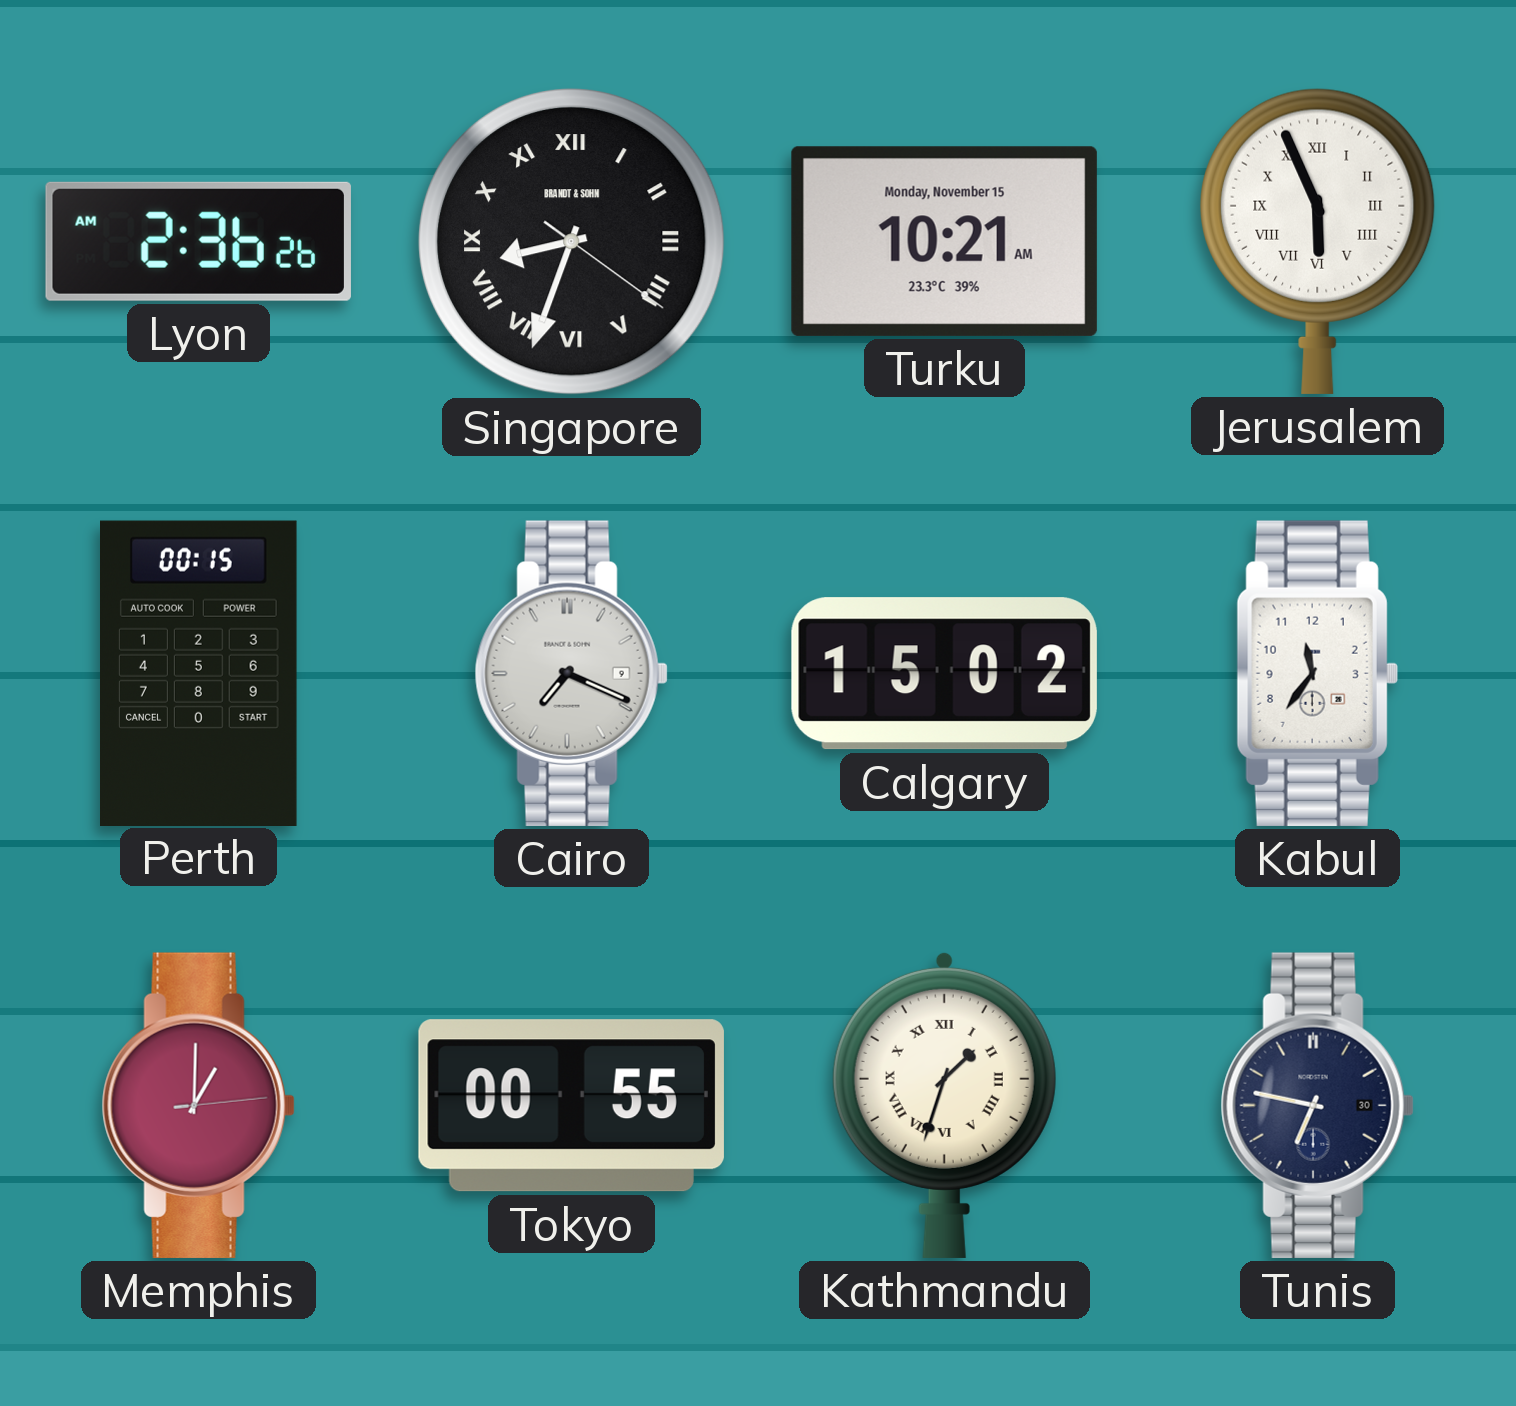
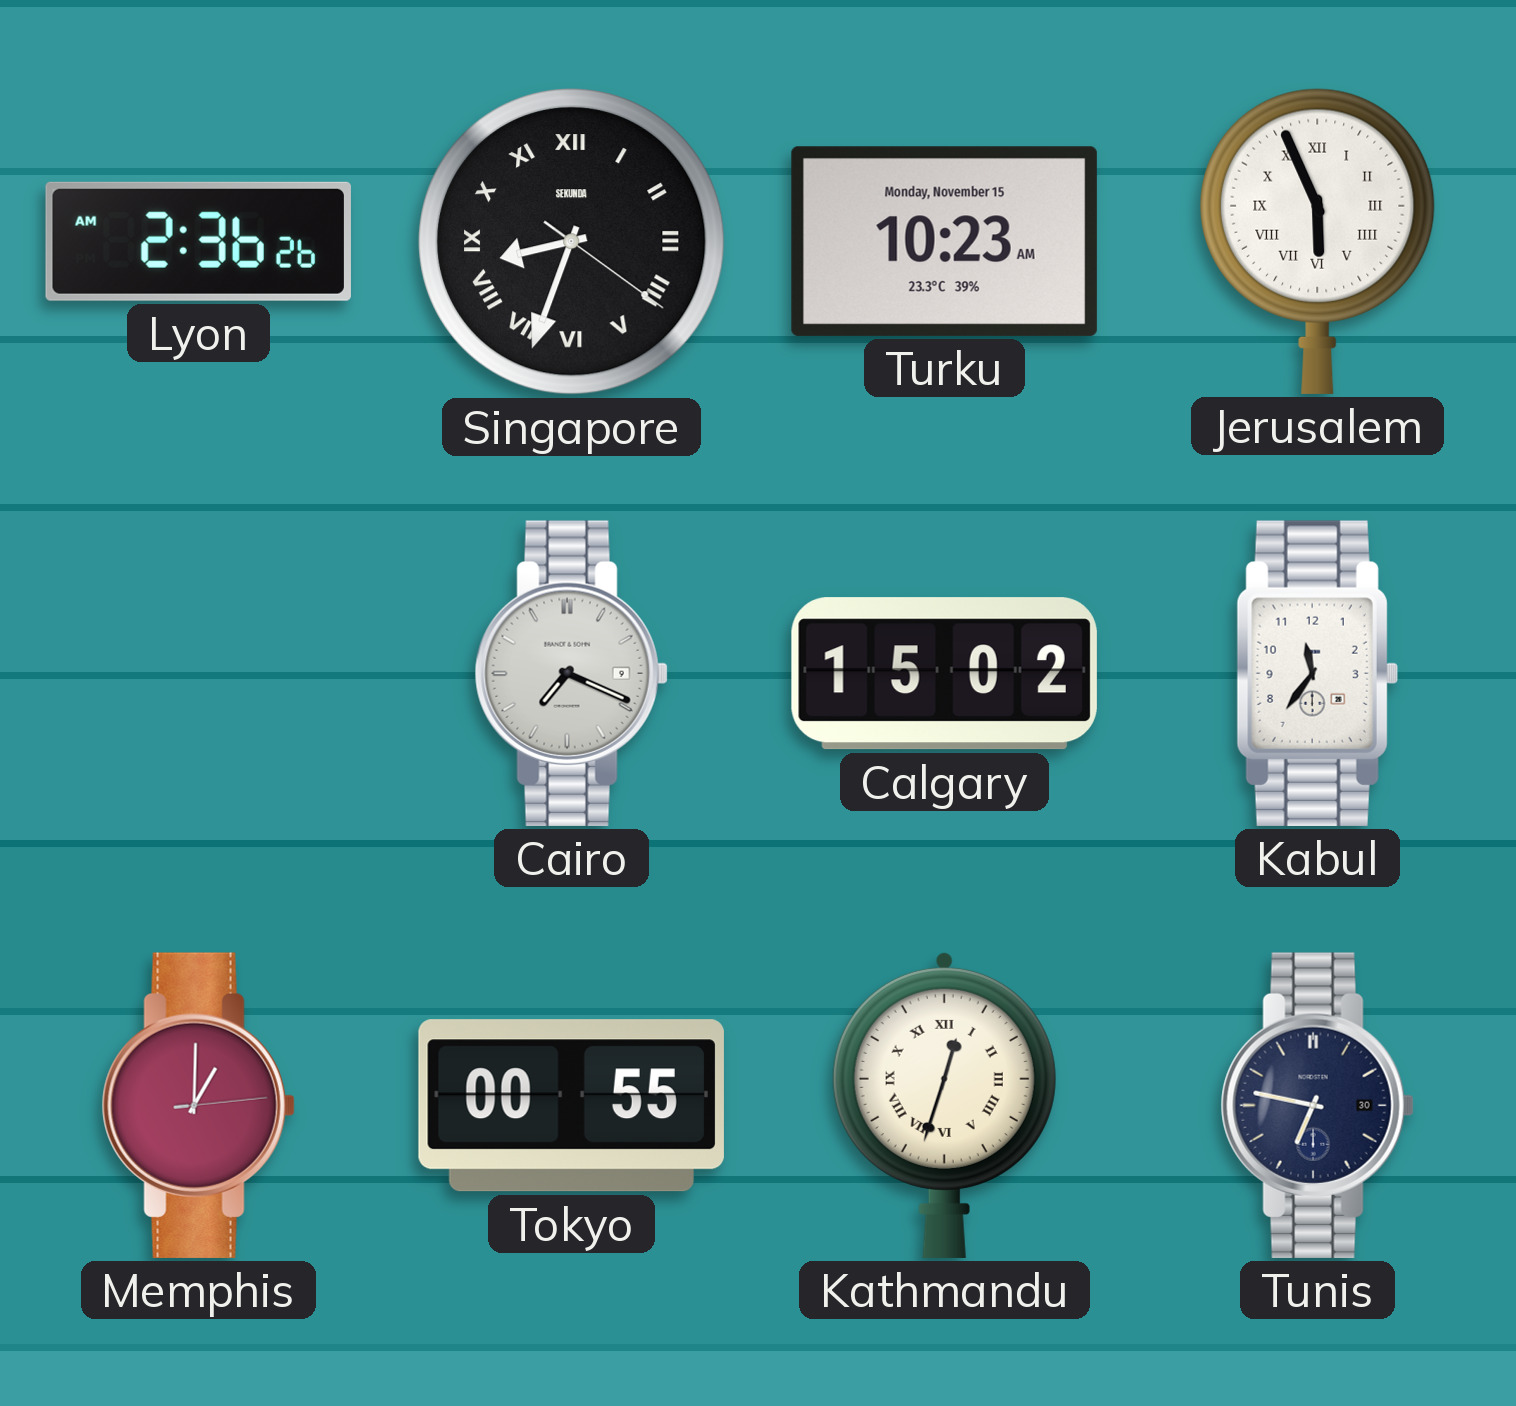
Singapore brand: BRANDT & SOHN -> SEKUNDA (571, 241)
Turku: 10:21 -> 10:23 (944, 241)
Perth: 00:15 -> none (199, 673)
Kathmandu: 1:33 -> 12:33 (944, 1105)
